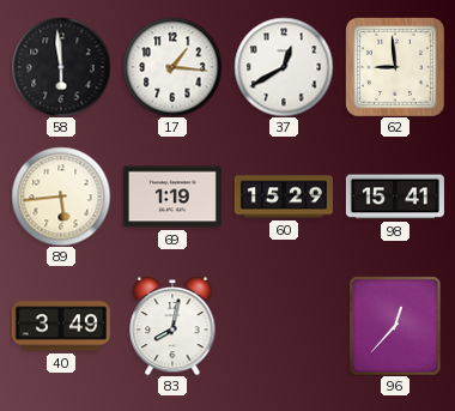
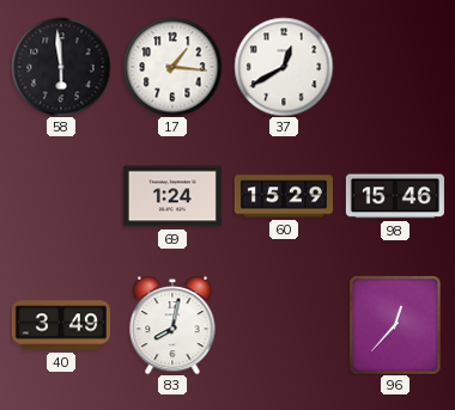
62: 8:59 -> none (395, 67)
89: 5:44 -> none (61, 197)
69: 1:19 -> 1:24 (172, 196)
98: 15:41 -> 15:46 (395, 196)
